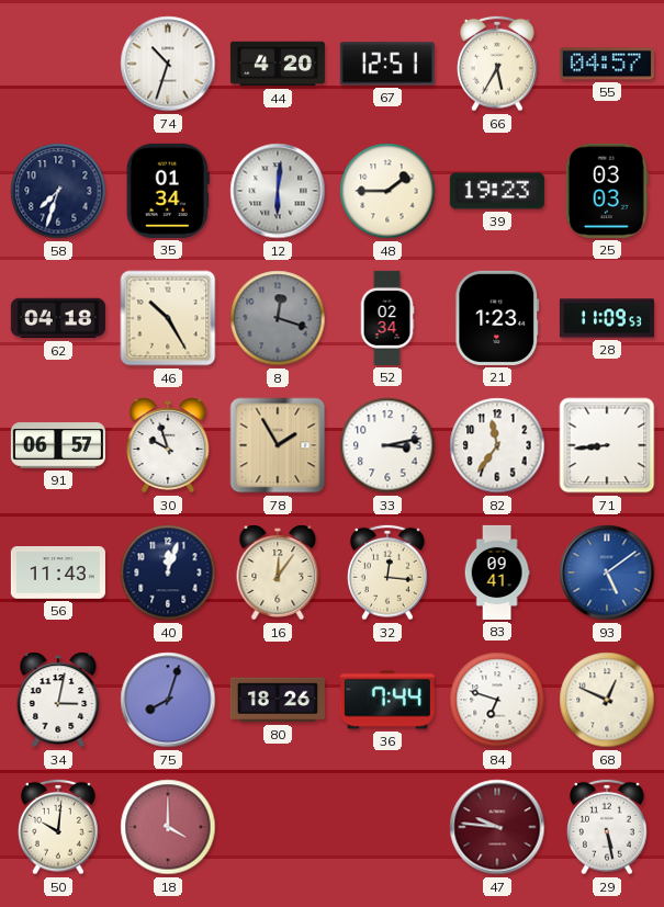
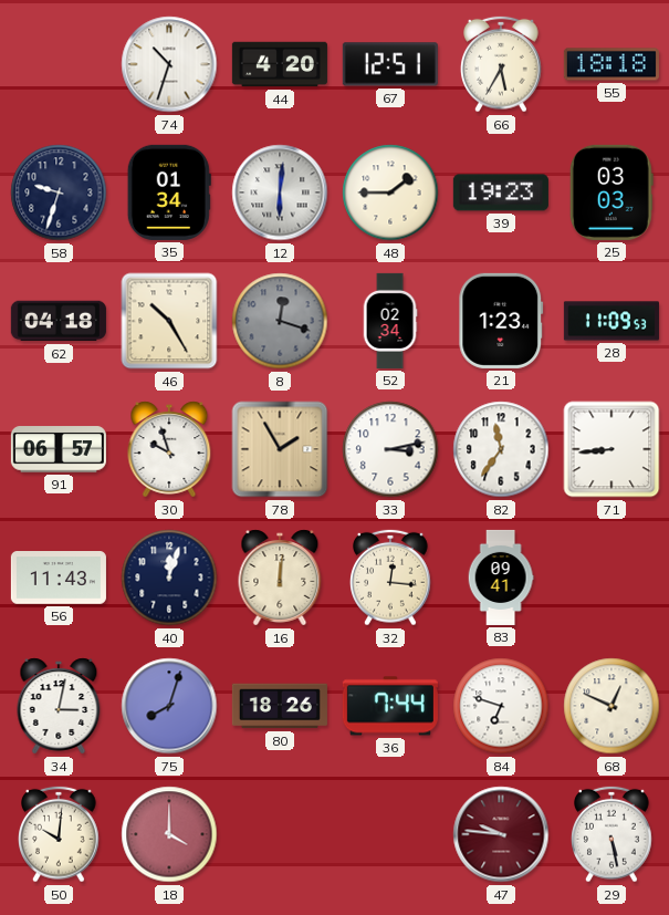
55: 04:57 -> 18:18 (611, 64)
58: 7:33 -> 9:33 (59, 193)
16: 12:06 -> 12:01 (280, 578)
93: 5:09 -> none (607, 572)
